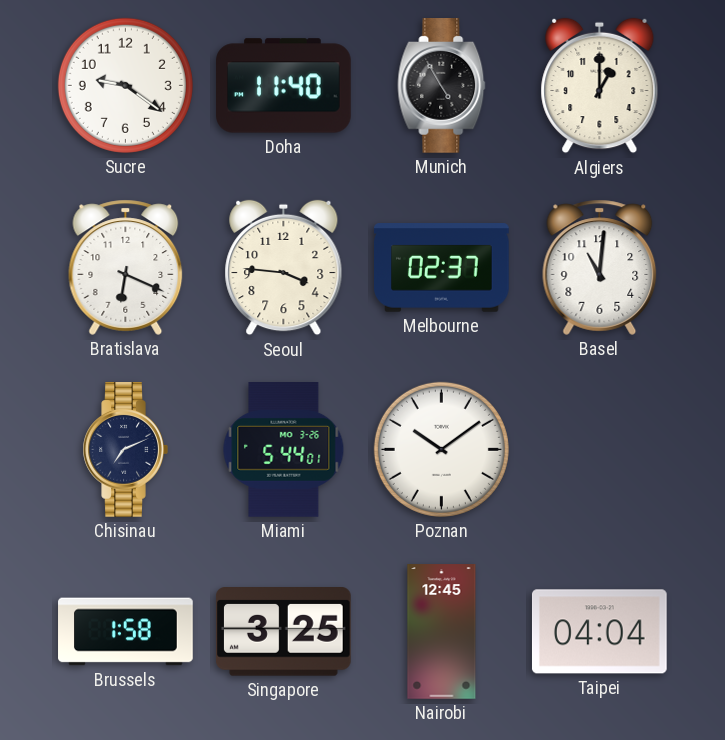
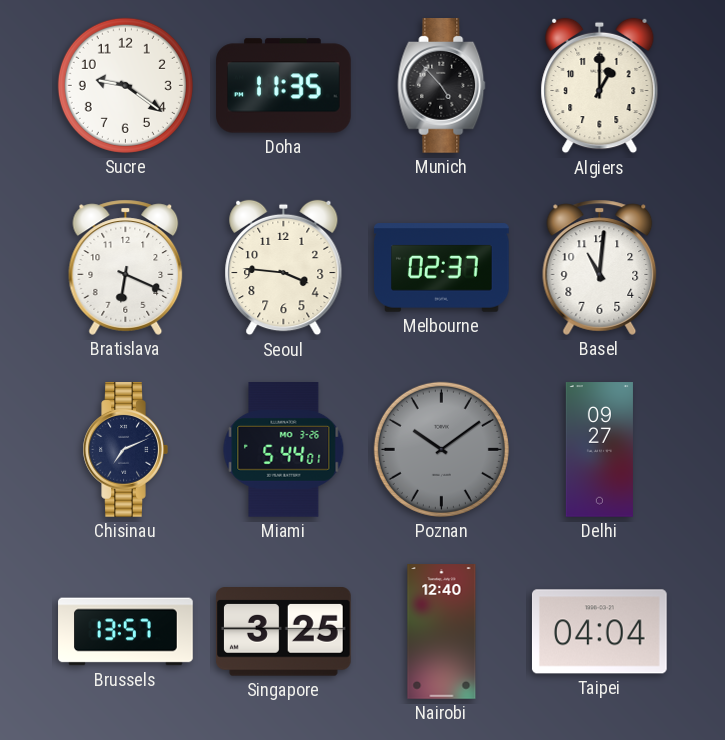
Doha: 11:40 -> 11:35 (284, 86)
Munich: 4:55 -> 4:53 (442, 86)
Poznan dial: white -> grey (441, 449)
Delhi: none -> 09:27 (599, 450)
Brussels: 1:58 -> 13:57 (126, 632)
Nairobi: 12:45 -> 12:40 (442, 632)
